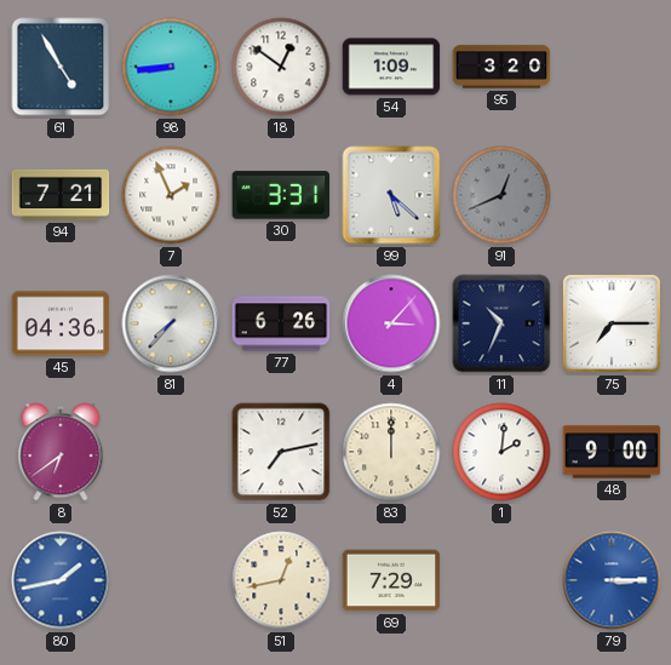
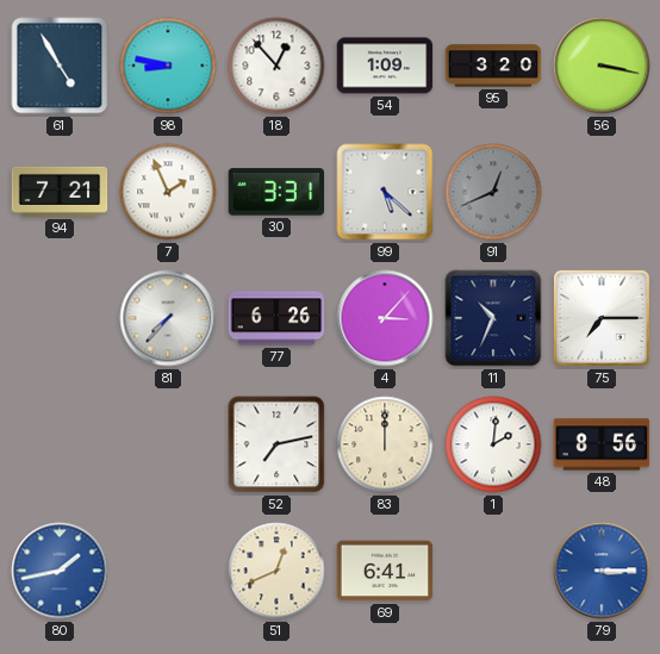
98: 8:44 -> 8:47 (168, 66)
18: 12:51 -> 12:53 (276, 66)
56: none -> 3:17 (602, 66)
45: 04:36 -> none (61, 323)
8: 6:39 -> none (61, 452)
48: 9:00 -> 8:56 (602, 444)
51: 12:43 -> 12:41 (276, 571)
69: 7:29 -> 6:41 (385, 571)
